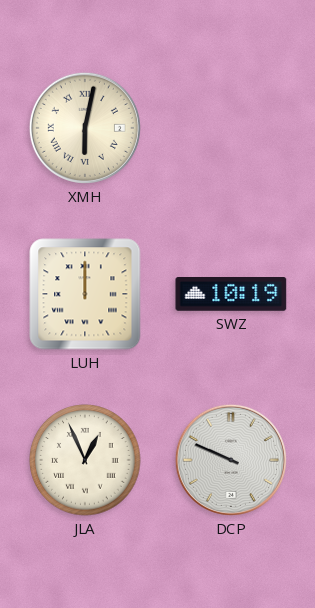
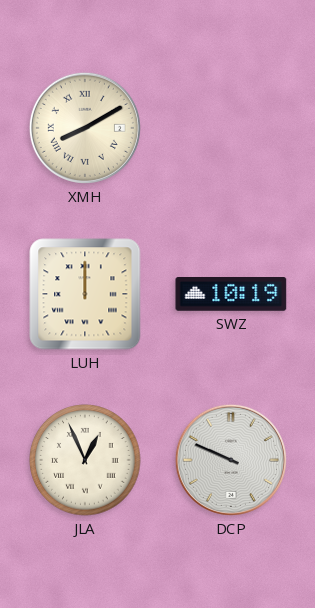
XMH: 6:02 -> 8:10 (85, 128)
